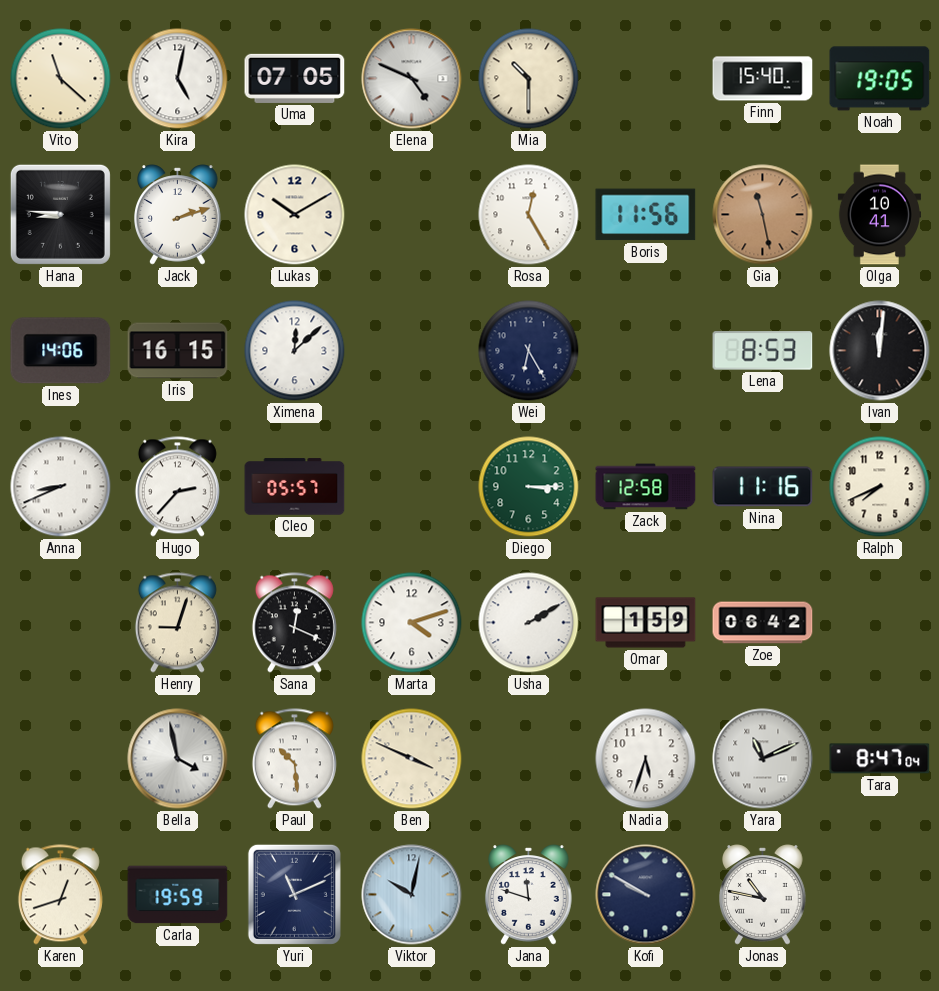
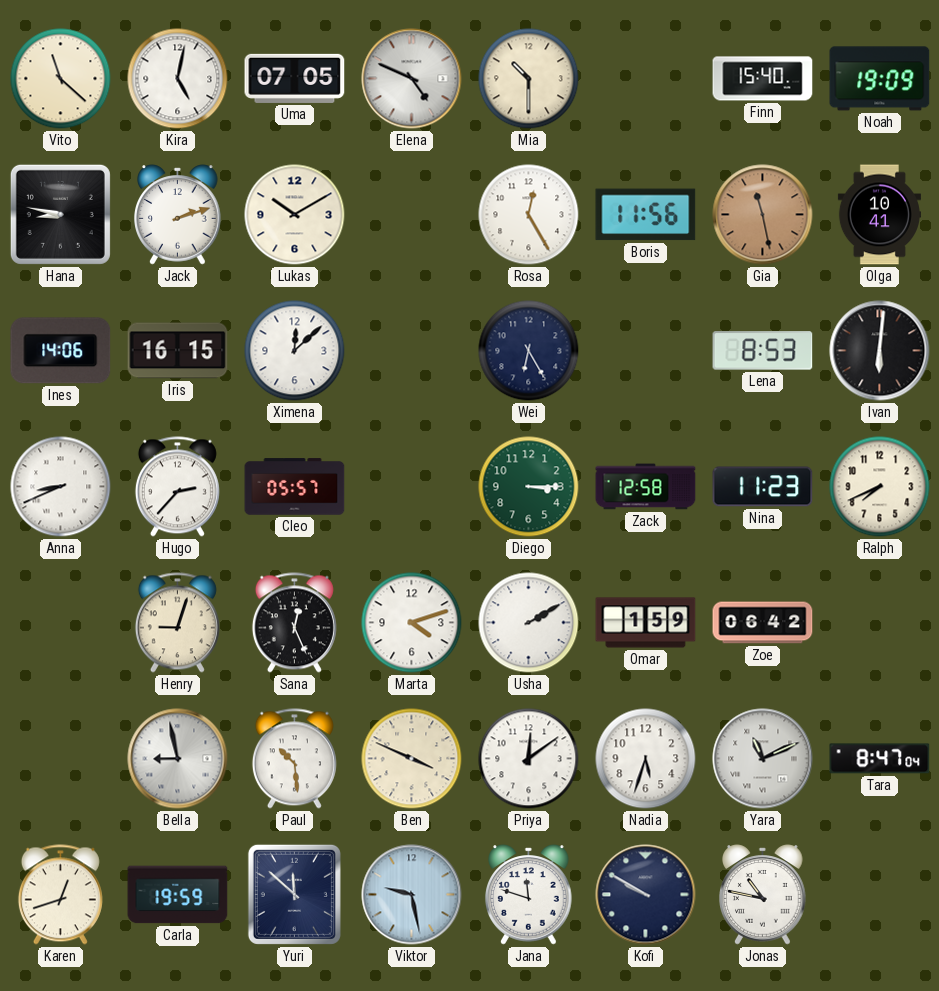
Noah: 19:05 -> 19:09 (880, 79)
Hana: 8:46 -> 8:47 (60, 214)
Ivan: 12:01 -> 6:01 (880, 351)
Nina: 11:16 -> 11:23 (763, 487)
Sana: 12:19 -> 12:26 (294, 623)
Bella: 3:58 -> 8:58 (178, 759)
Priya: none -> 12:09 (529, 759)
Yuri: 11:11 -> 11:52 (294, 894)
Viktor: 10:02 -> 9:28 (412, 895)
